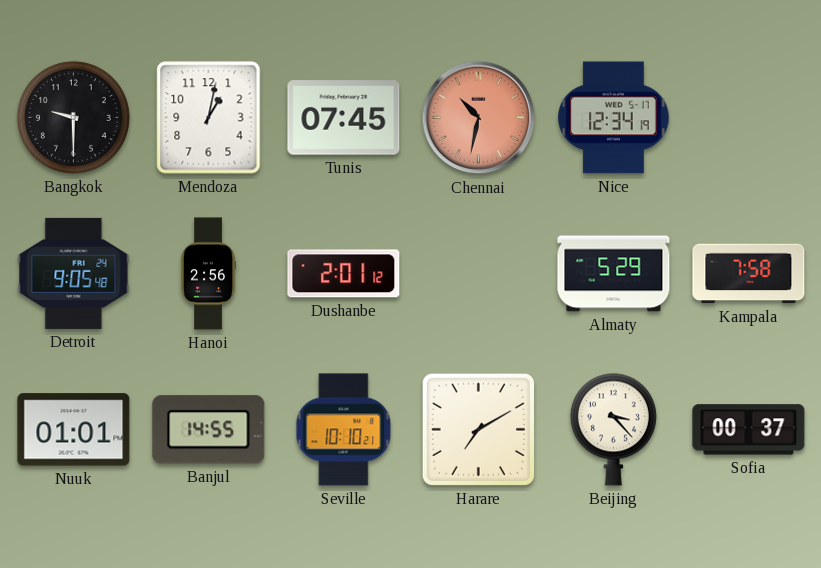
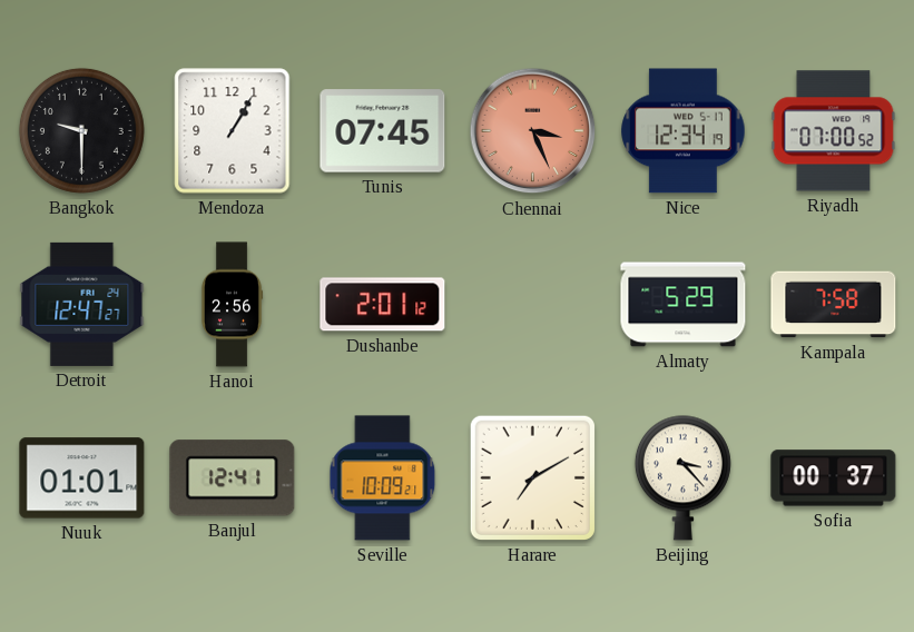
Mendoza: 1:02 -> 1:05 (233, 131)
Chennai: 10:32 -> 3:26 (533, 131)
Riyadh: none -> 07:00 (834, 131)
Detroit: 9:05 -> 12:47 (82, 304)
Banjul: 14:55 -> 12:41 (233, 478)
Seville: 10:10 -> 10:09 (383, 478)
